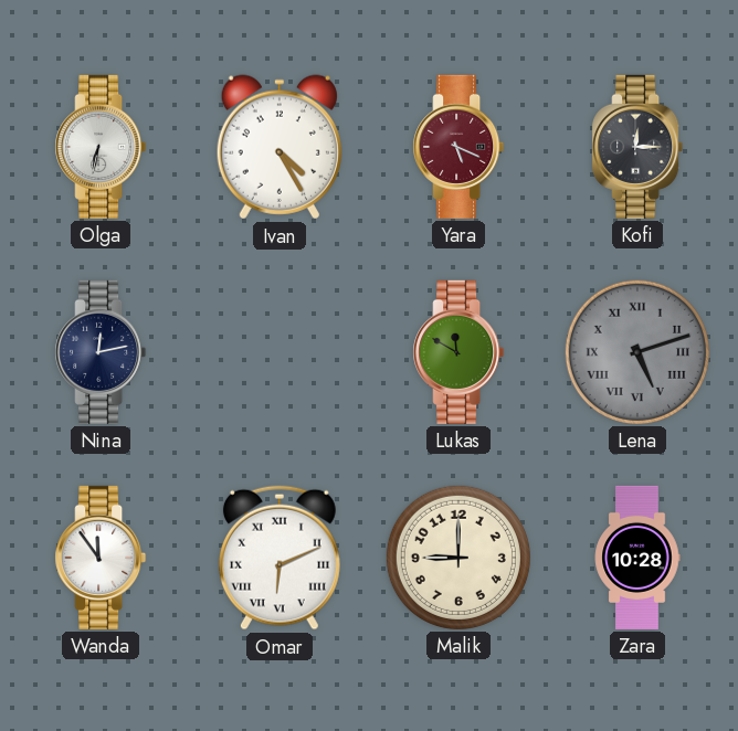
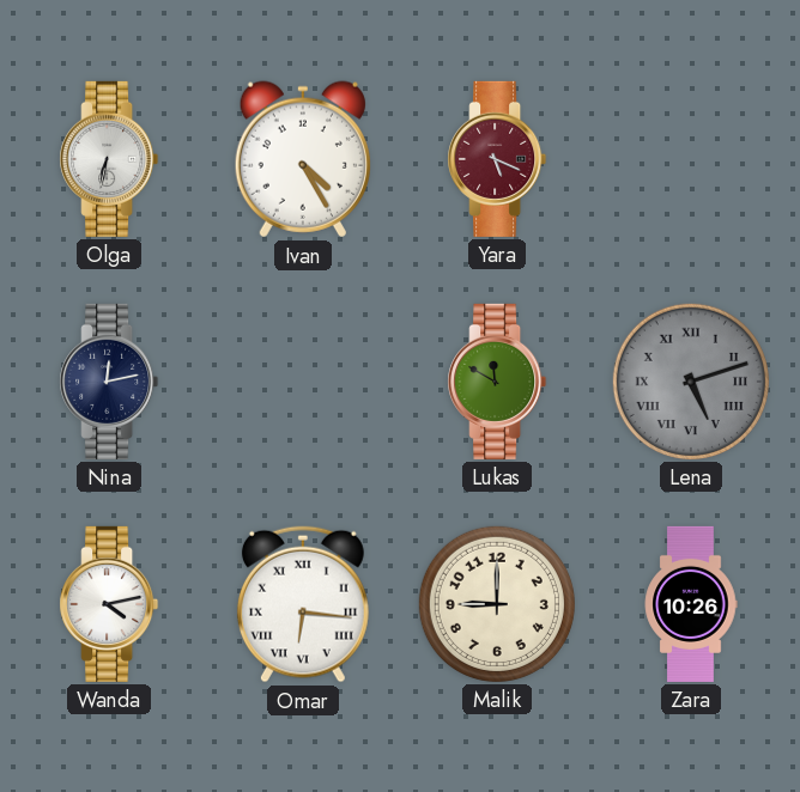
Kofi: 12:15 -> none (637, 147)
Wanda: 11:54 -> 4:13 (109, 604)
Omar: 6:11 -> 6:16 (303, 604)
Zara: 10:28 -> 10:26 (691, 604)
